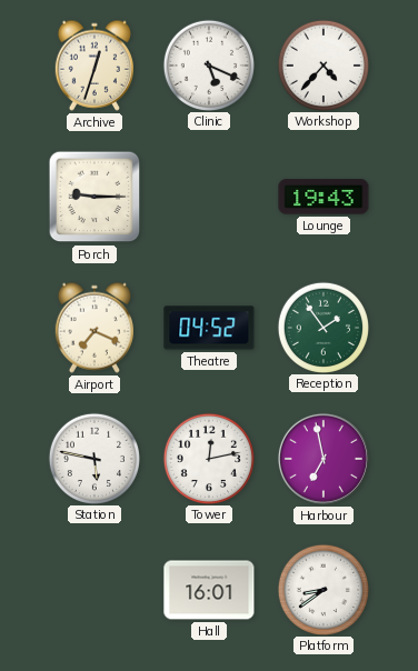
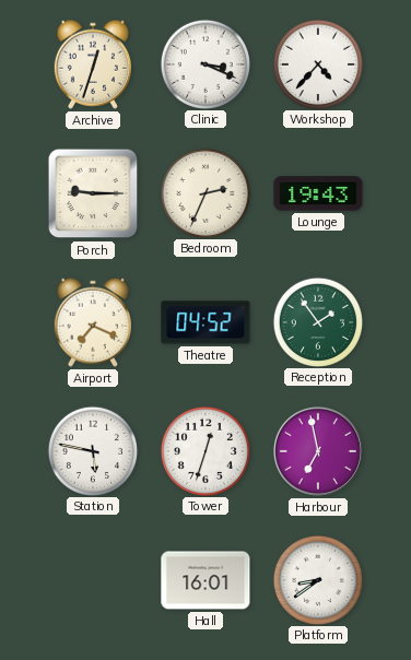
Clinic: 5:19 -> 3:19 (204, 63)
Bedroom: none -> 2:34 (204, 192)
Tower: 12:13 -> 12:33 (204, 450)
